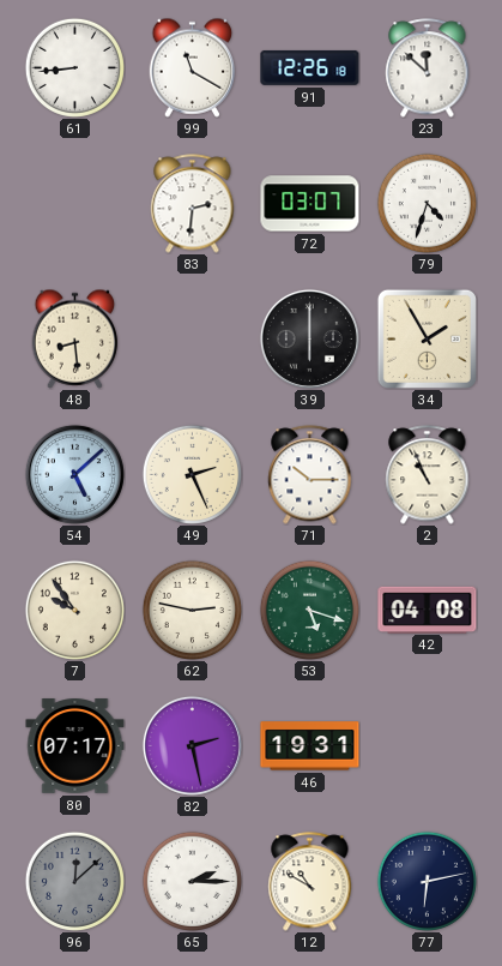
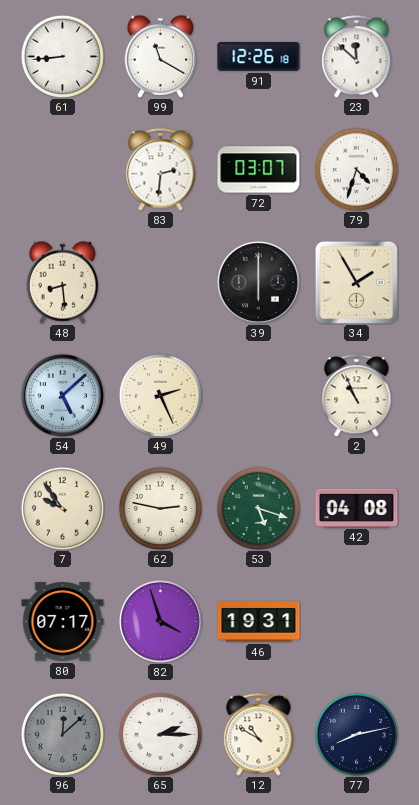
71: 10:15 -> none (310, 475)
82: 2:28 -> 3:57 (160, 621)
77: 6:13 -> 8:13 (356, 734)
